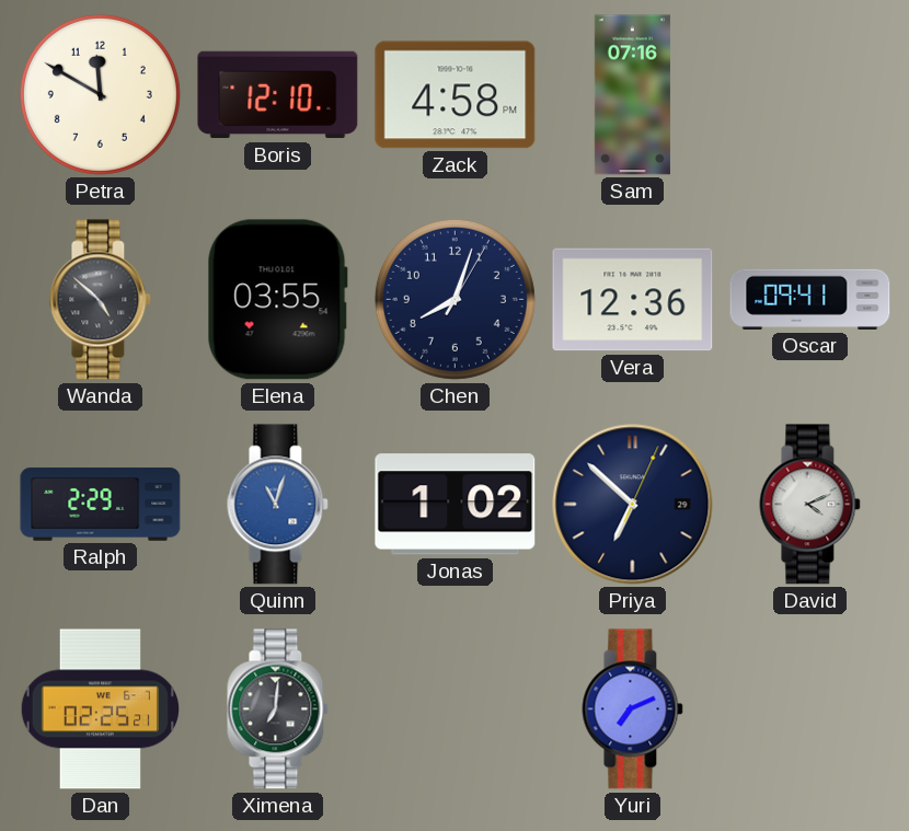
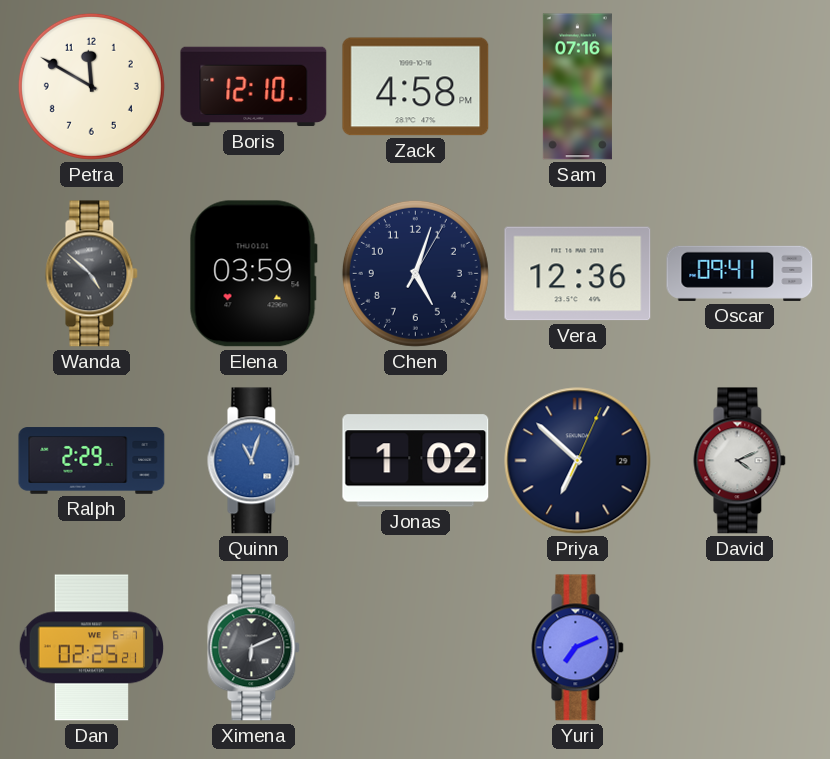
Elena: 03:55 -> 03:59 (253, 274)
Chen: 8:03 -> 5:03 (415, 273)
Ximena: 7:01 -> 6:11 (254, 648)
